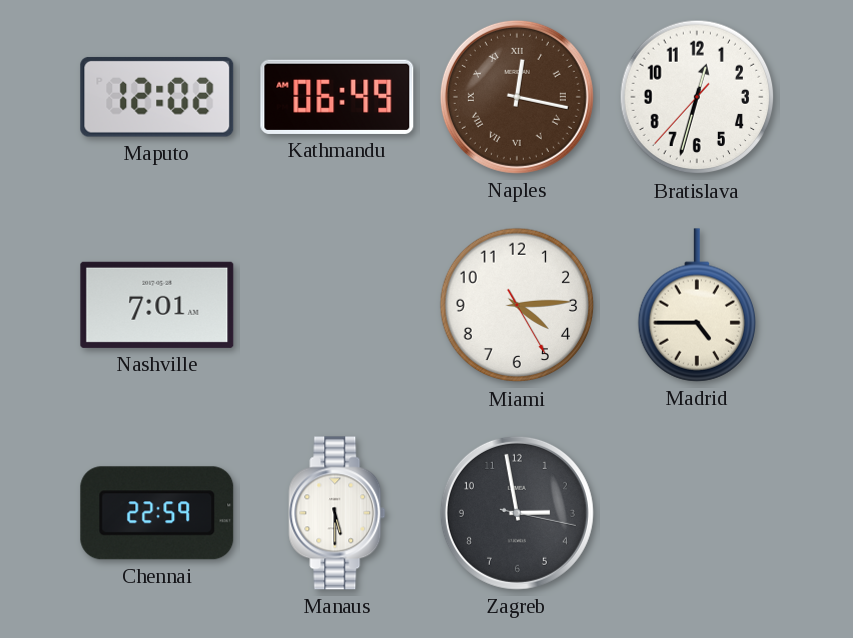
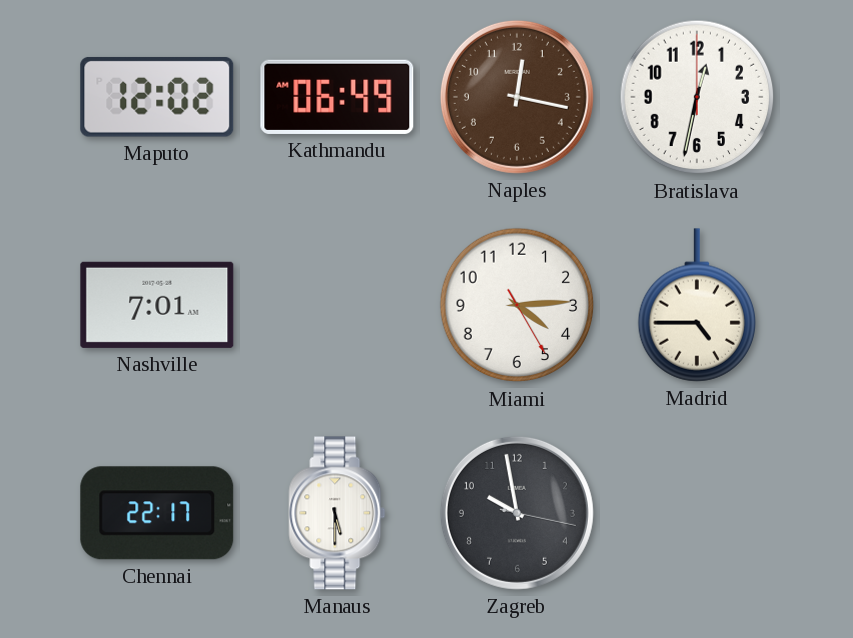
Naples numerals: Roman -> Arabic (517, 97)
Bratislava: 12:32:37 -> 12:32:00 (697, 97)
Chennai: 22:59 -> 22:17 (157, 513)
Zagreb: 2:58 -> 9:58 (517, 513)
